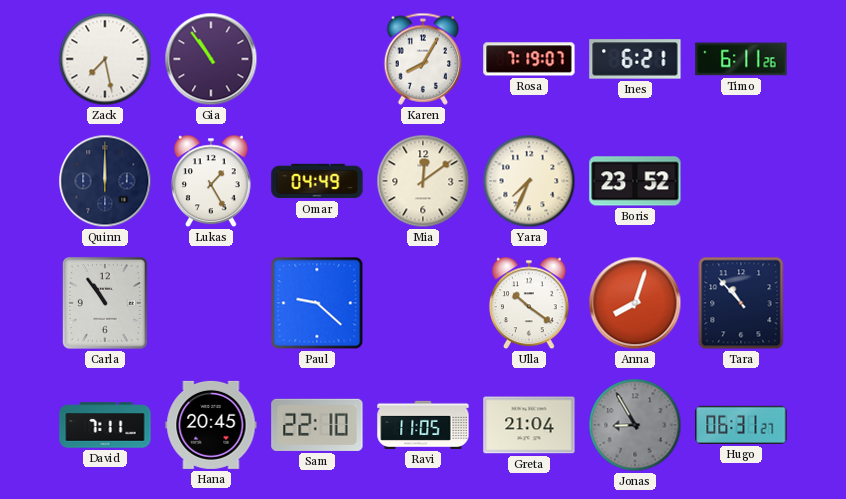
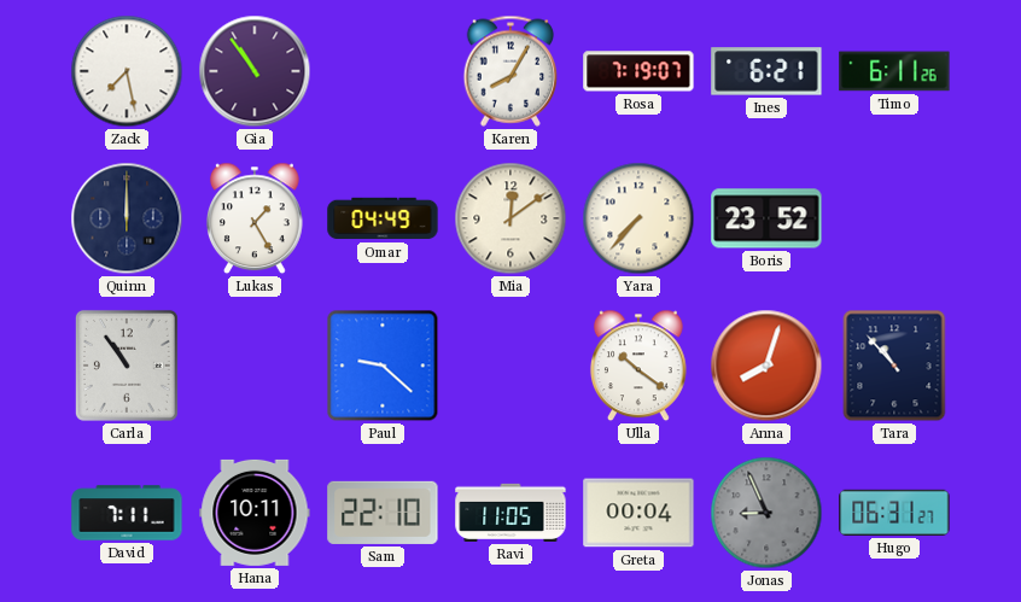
Yara: 7:34 -> 7:37 (638, 218)
Hana: 20:45 -> 10:11 (255, 513)
Greta: 21:04 -> 00:04 (638, 513)
Jonas: 8:55 -> 8:56 (766, 513)
